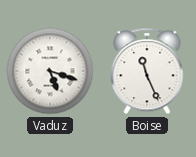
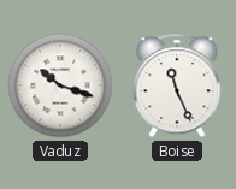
Vaduz: 5:18 -> 10:18 (60, 85)
